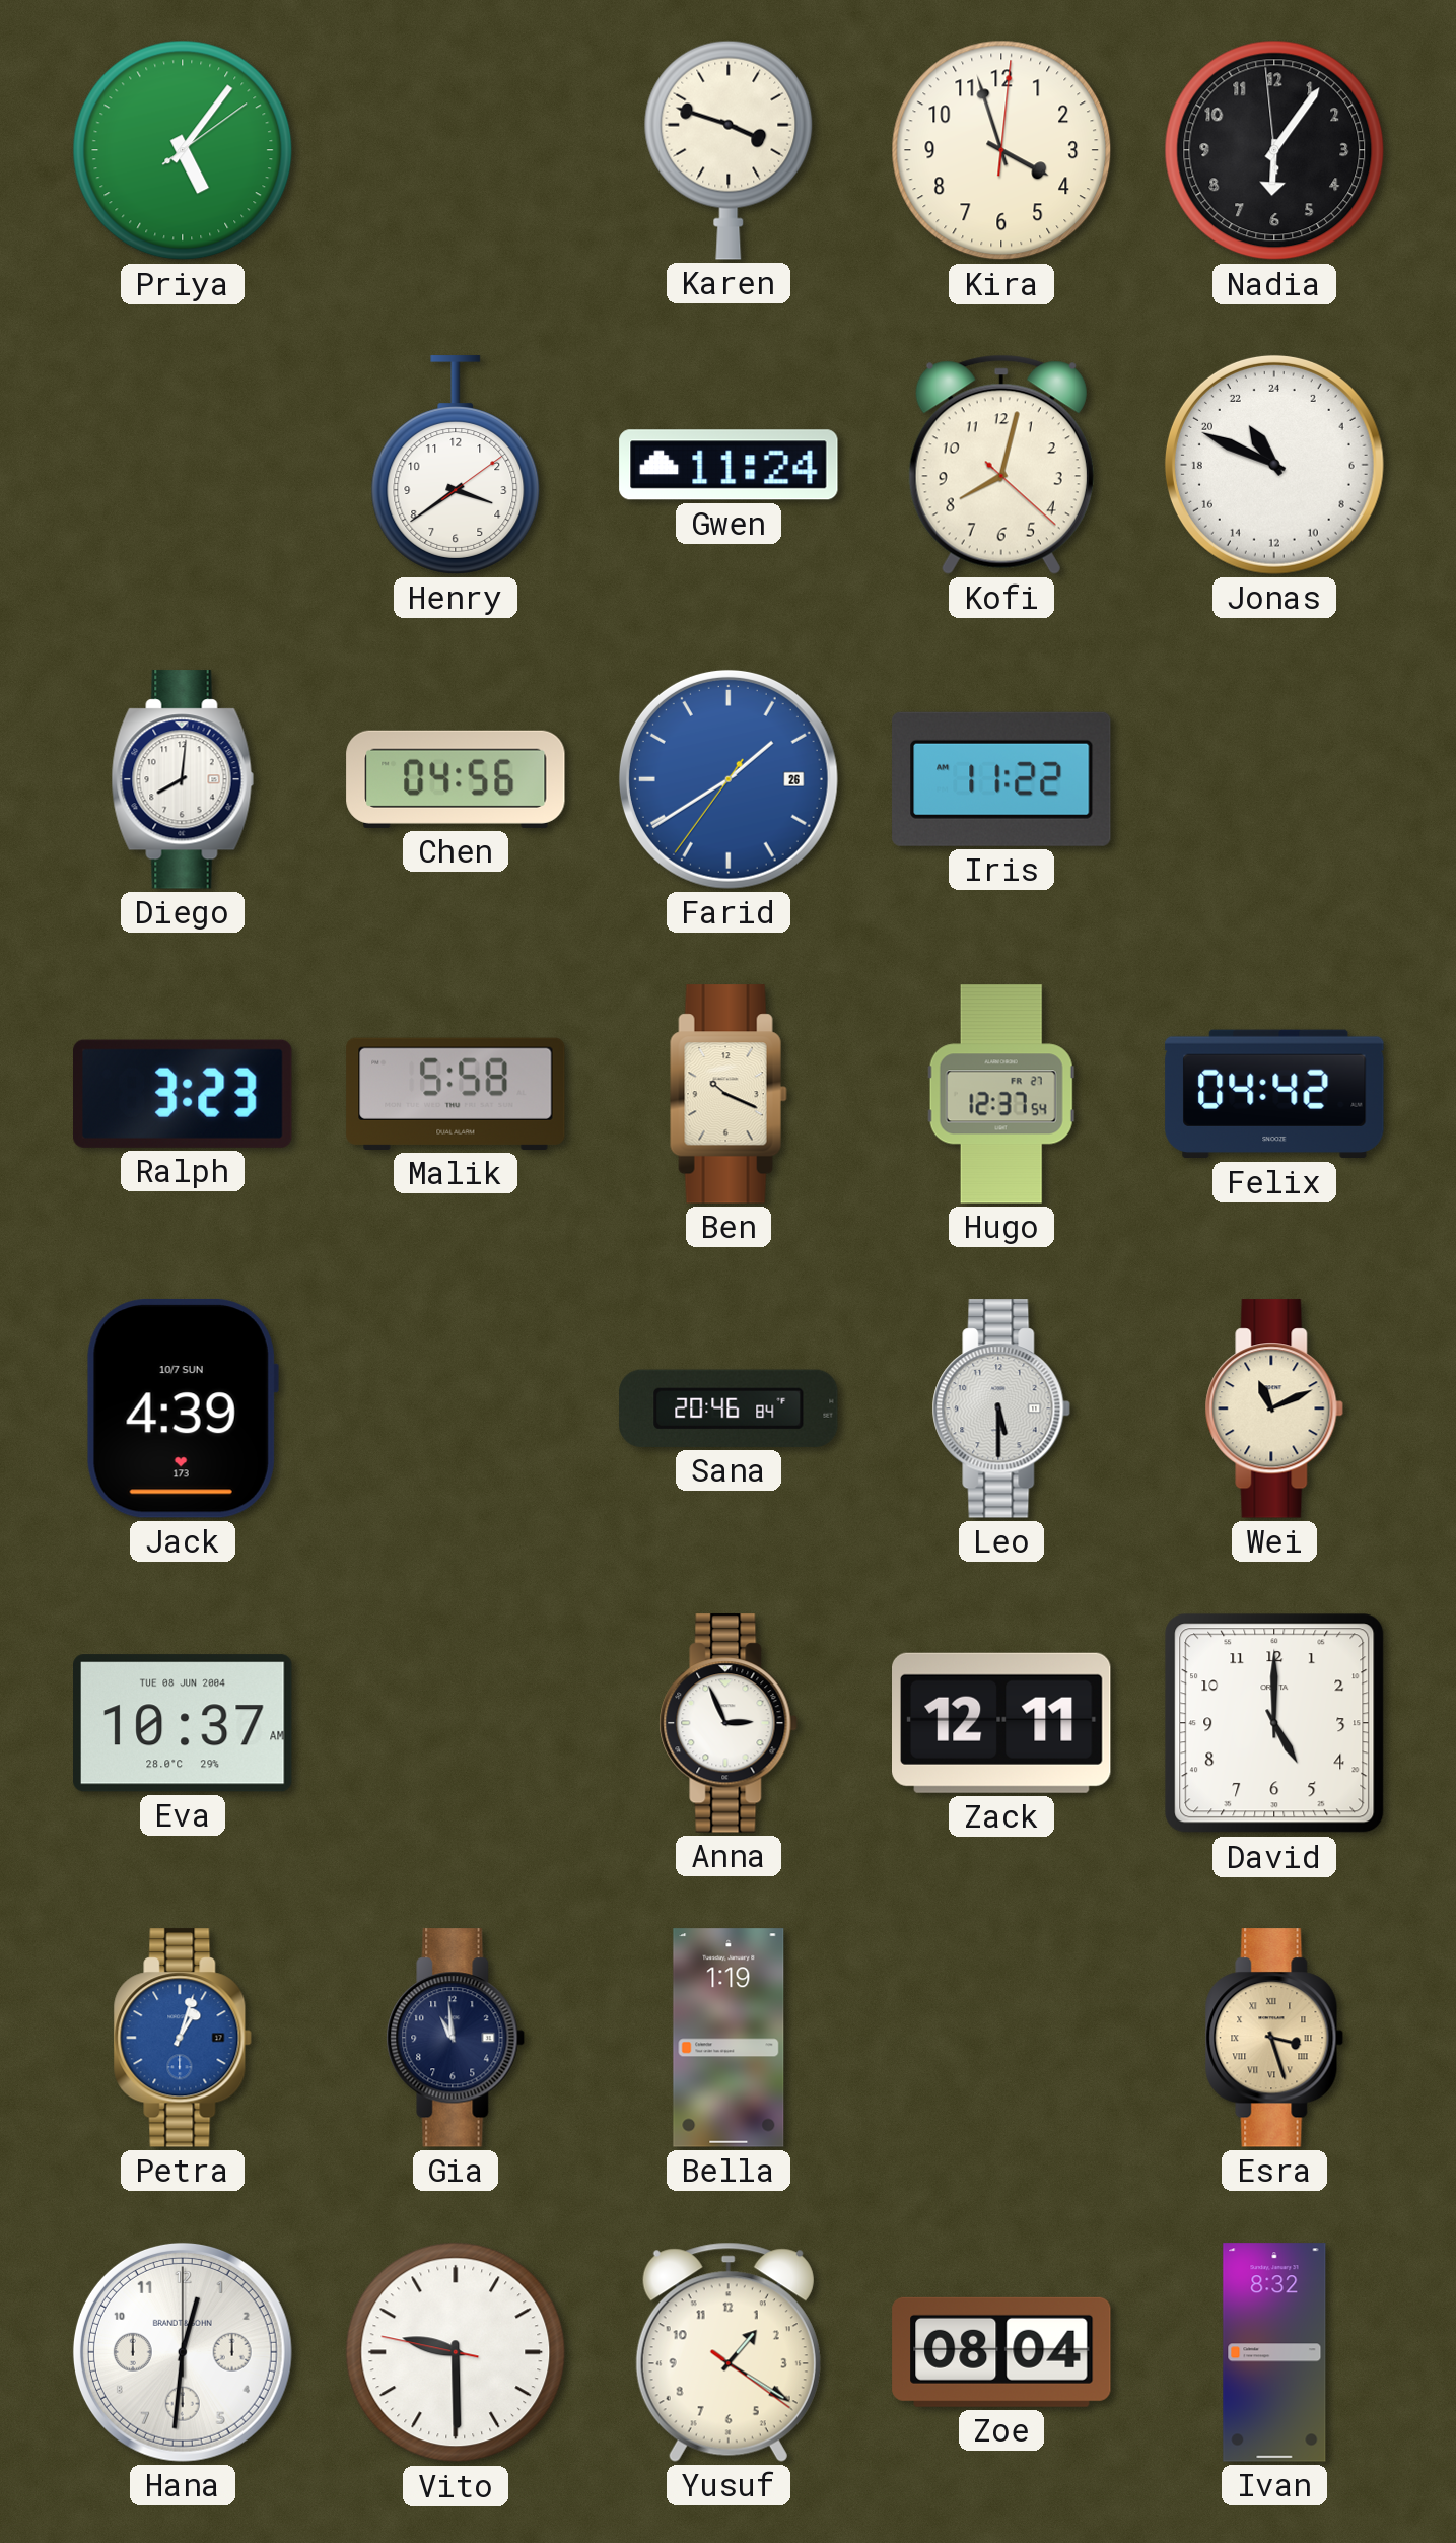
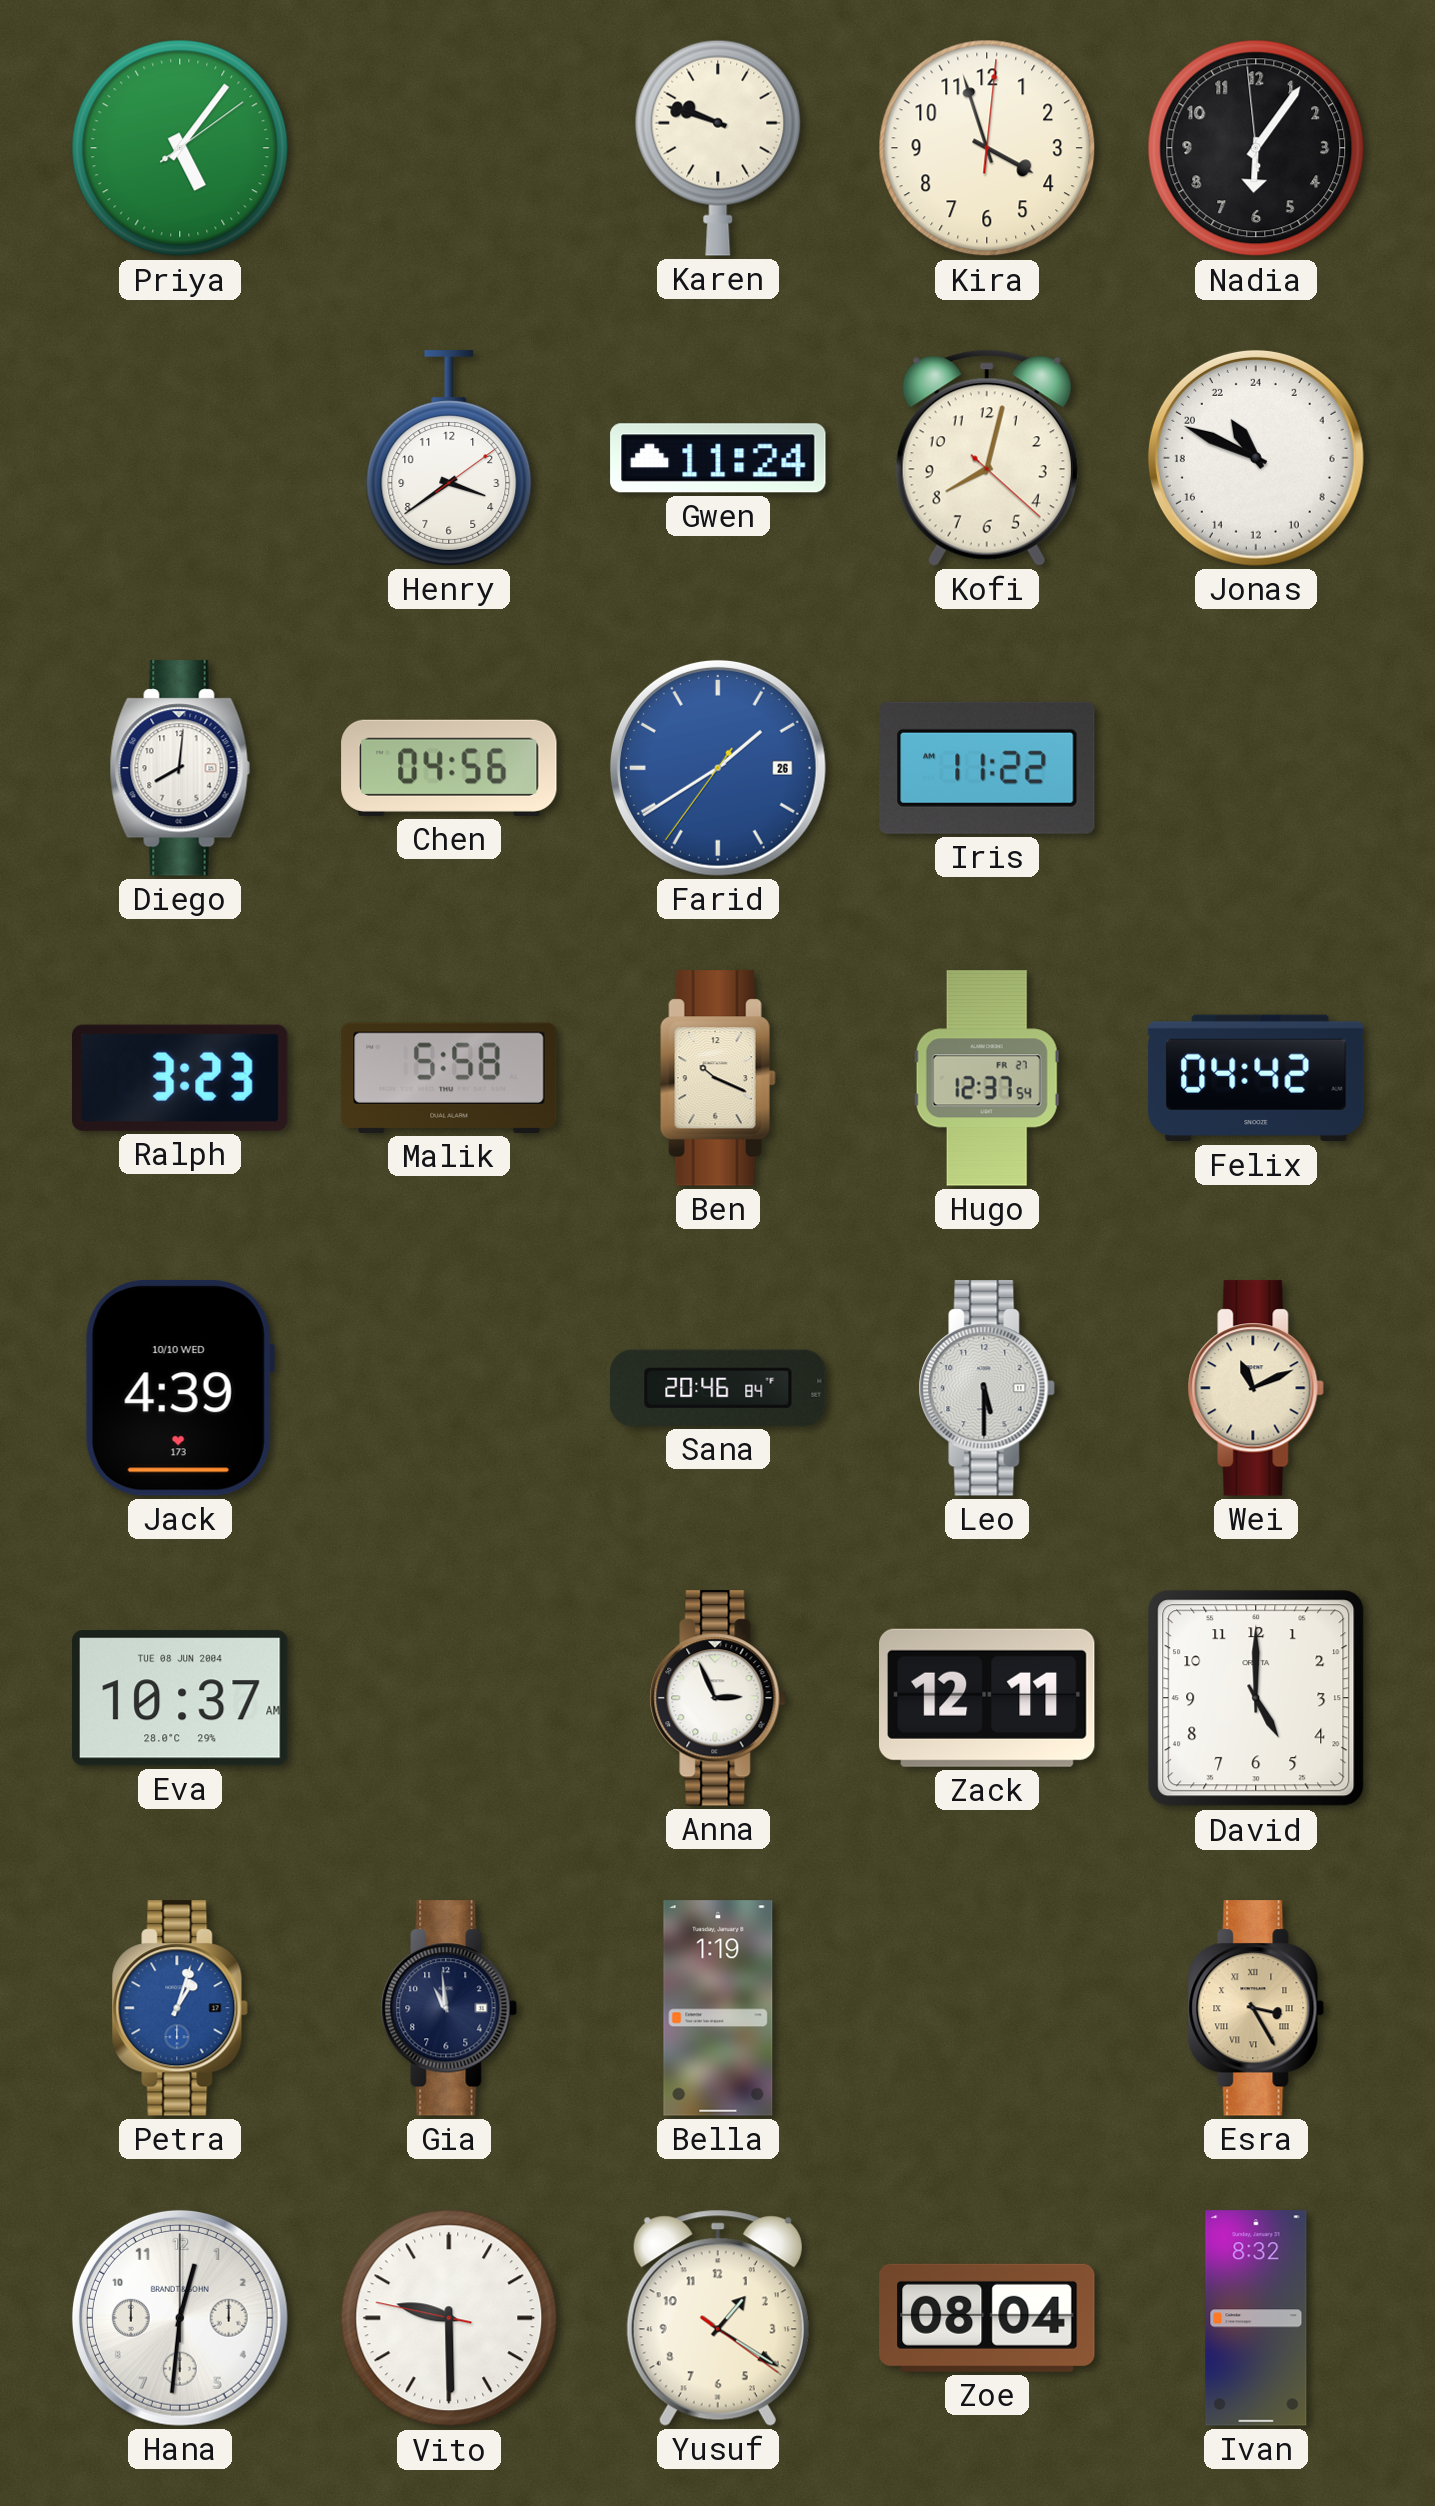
Karen: 3:48 -> 9:48 (718, 148)
Jack date: 10/7 SUN -> 10/10 WED (180, 1388)
Esra: 3:27 -> 3:25 (1256, 2008)
